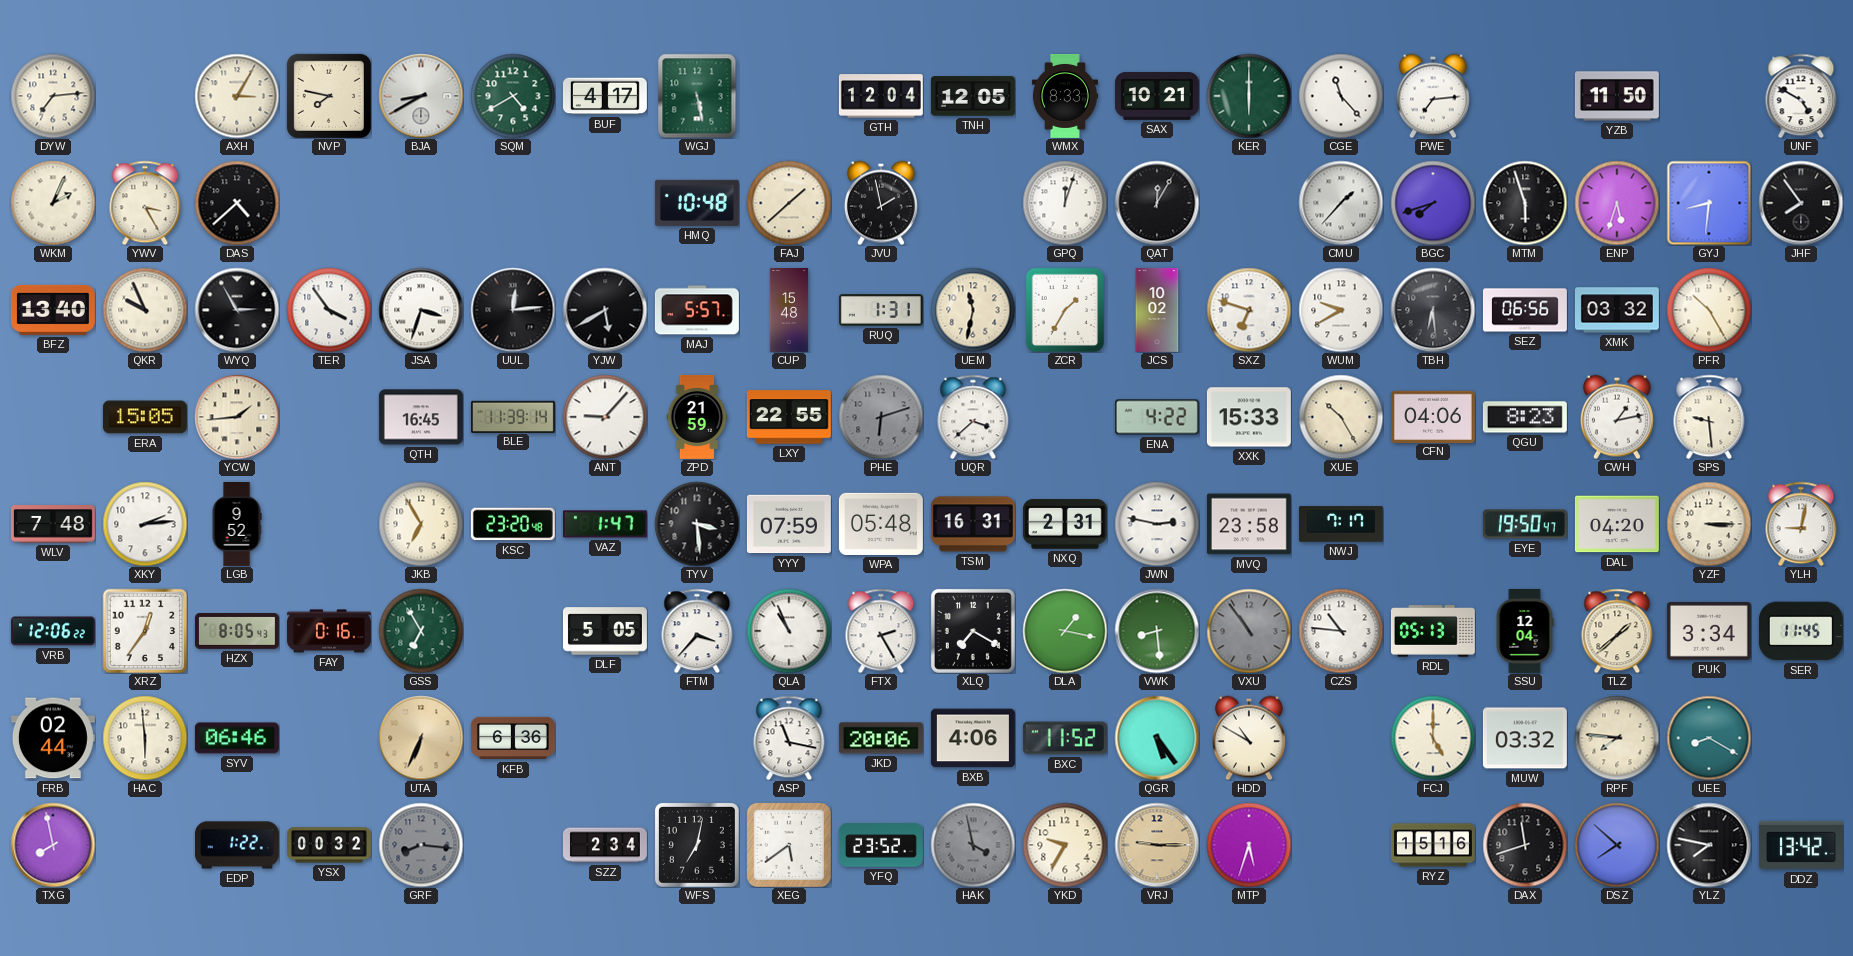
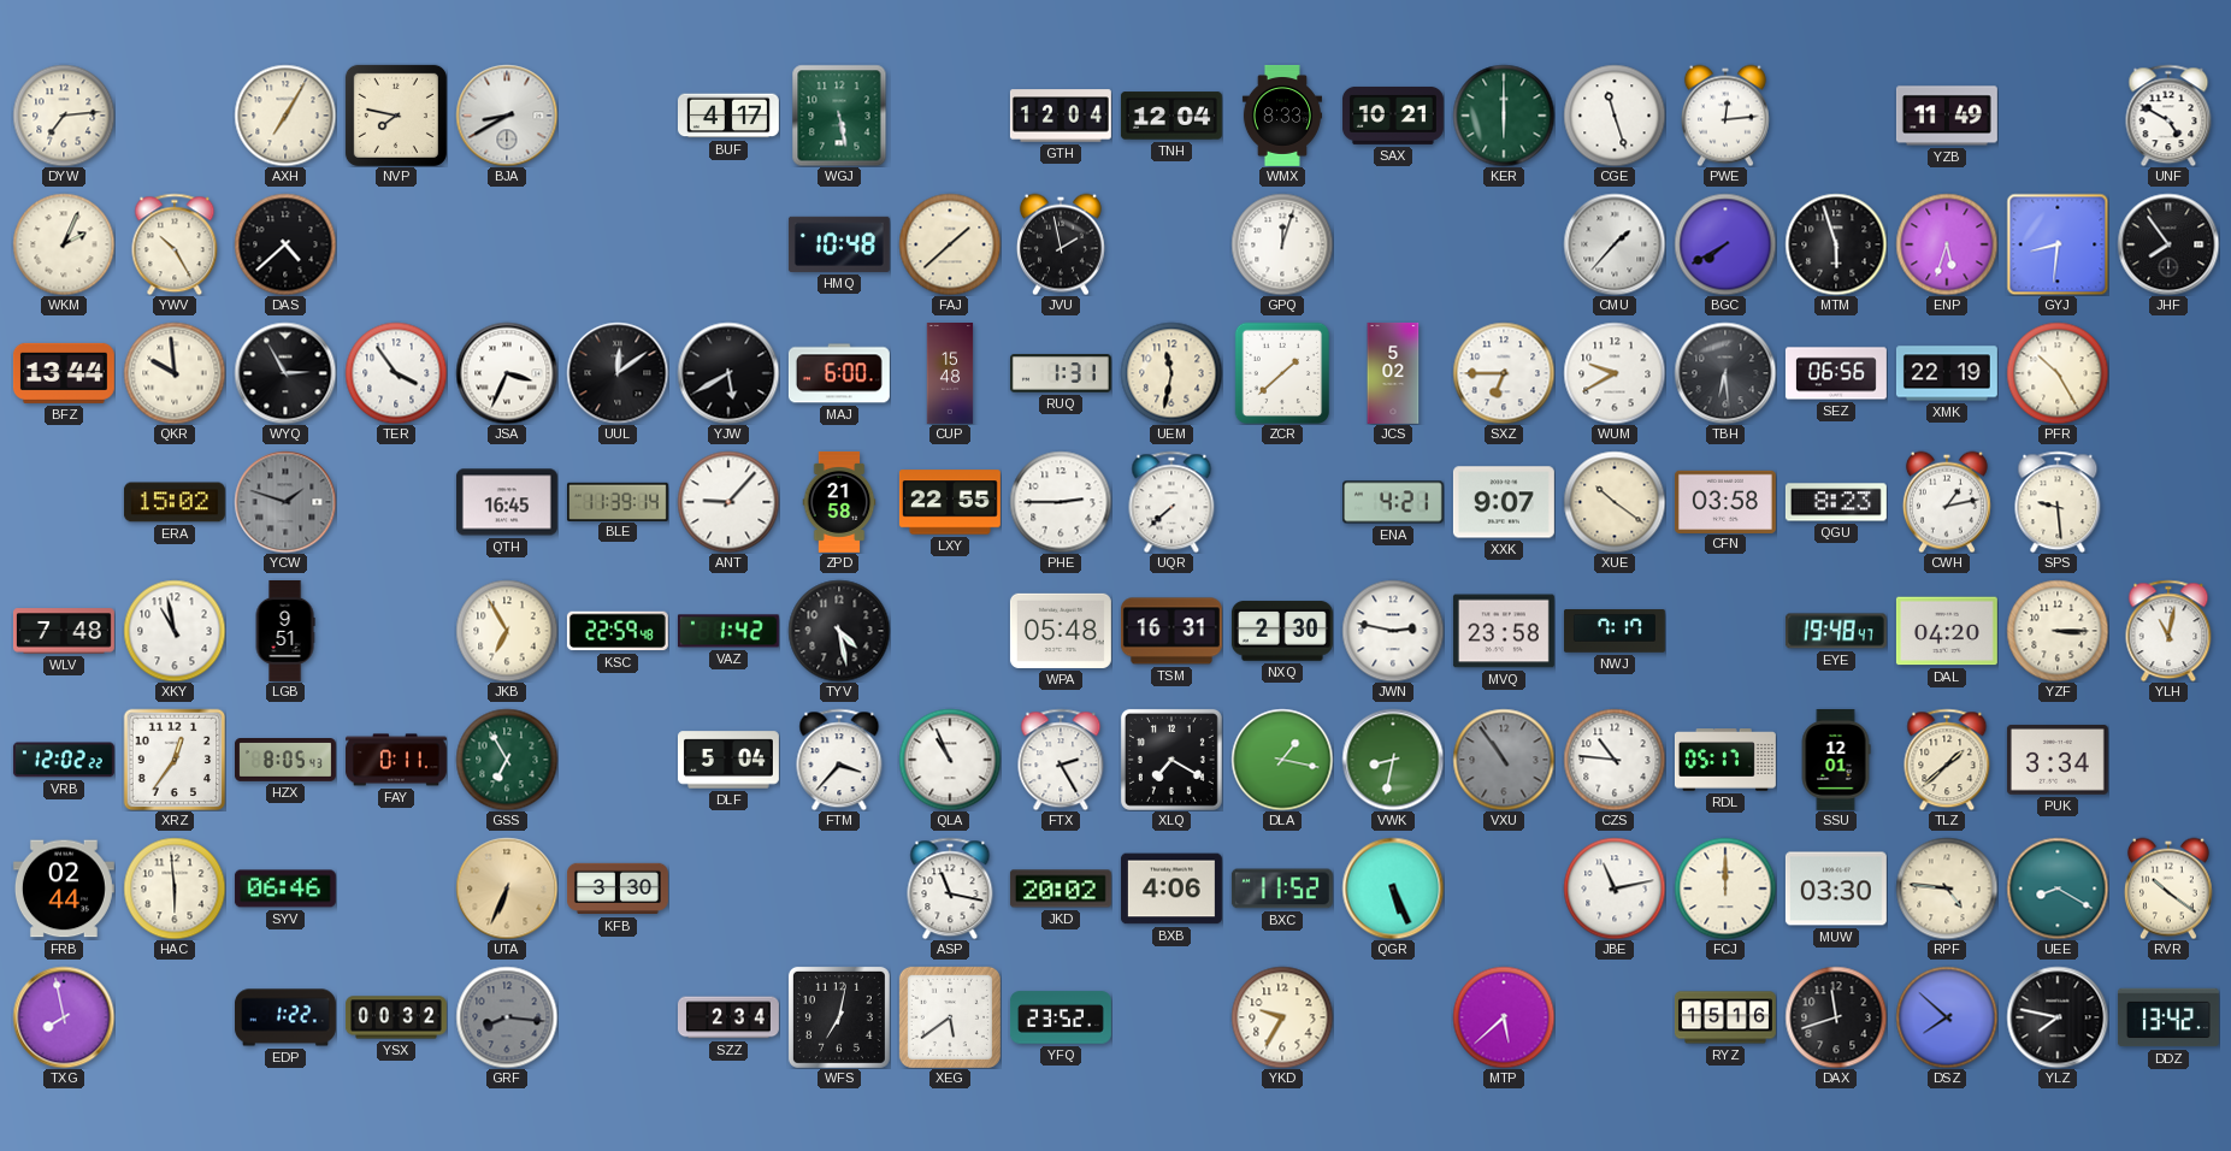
AXH: 3:05 -> 7:05 (285, 116)
SQM: 4:40 -> none (513, 96)
TNH: 12:05 -> 12:04 (1171, 116)
CGE: 11:23 -> 11:27 (1615, 116)
PWE: 7:14 -> 12:14 (1725, 116)
YZB: 11:50 -> 11:49 (1947, 116)
YWV: 3:25 -> 10:25 (175, 244)
QAT: 12:05 -> none (1157, 203)
BGC: 7:42 -> 7:40 (1725, 244)
BFZ: 13:40 -> 13:44 (64, 373)
QKR: 9:56 -> 9:59 (175, 373)
JSA: 3:33 -> 3:34 (507, 373)
UUL: 12:14 -> 12:09 (618, 373)
MAJ: 5:57 -> 6:00 (839, 373)
ZCR: 1:35 -> 1:38 (1281, 372)
JCS: 10:02 -> 5:02 (1393, 373)
SXZ: 6:48 -> 6:45 (1504, 373)
XMK: 03:32 -> 22:19 (1947, 373)
ERA: 15:05 -> 15:02 (175, 502)
YCW: 1:44 -> 1:48 (285, 502)
YCW dial: cream -> grey (285, 502)
ZPD: 21:59 -> 21:58 (839, 502)
PHE: 6:12 -> 2:45 (1061, 502)
PHE dial: grey -> white (1061, 502)
UQR: 3:38 -> 7:38 (1171, 502)
ENA: 4:22 -> 4:21 (1393, 502)
XXK: 15:33 -> 9:07 (1504, 502)
XUE: 10:25 -> 10:21 (1615, 502)
CFN: 04:06 -> 03:58 (1725, 501)
XKY: 2:14 -> 10:58 (175, 631)
LGB: 9:52 -> 9:51 (285, 631)
KSC: 23:20 -> 22:59 (618, 631)
VAZ: 1:47 -> 1:42 (728, 631)
TYV: 3:29 -> 4:28 (839, 631)
YYY: 07:59 -> none (789, 524)
NXQ: 2:31 -> 2:30 (1282, 631)
EYE: 19:50 -> 19:48 (1836, 631)
YLH: 9:02 -> 11:02 (2168, 631)
VRB: 12:06 -> 12:02 (64, 760)
FAY: 0:16 -> 0:11 (396, 760)
DLF: 5:05 -> 5:04 (728, 760)
VWK: 8:29 -> 8:32 (1393, 760)
RDL: 05:13 -> 05:17 (1725, 761)
SSU: 12:04 -> 12:01 (1836, 760)
SER: 11:45 -> none (1801, 631)
KFB: 6:36 -> 3:30 (618, 889)
JKD: 20:06 -> 20:02 (1061, 889)
QGR: 5:24 -> 5:26 (1393, 889)
HDD: 10:50 -> none (1249, 738)
JBE: none -> 11:13 (1615, 889)
FCJ: 5:00 -> 12:00 (1725, 889)
MUW: 03:32 -> 03:30 (1836, 889)
RPF: 7:46 -> 4:46 (1947, 889)
RVR: none -> 10:21 (2168, 889)
HAK: 3:58 -> none (973, 845)
VRJ: 9:15 -> none (1157, 845)
MTP: 5:33 -> 5:38 (1504, 1017)
